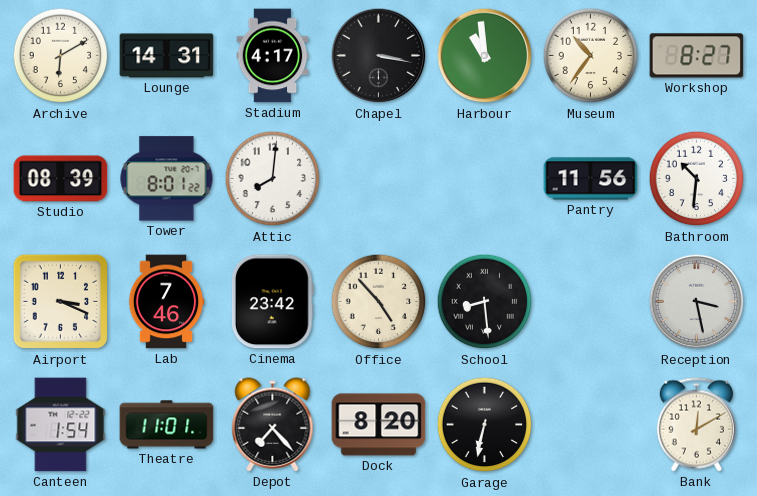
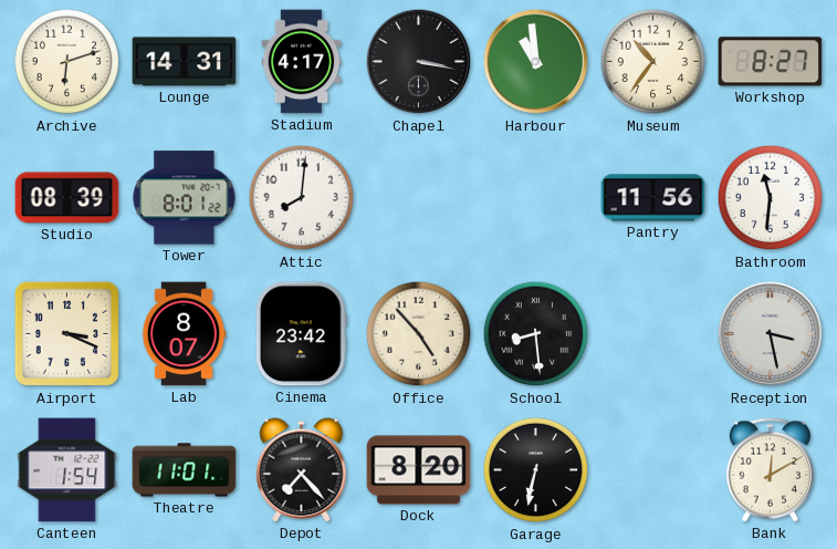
Archive: 6:10 -> 6:12 (67, 62)
Bathroom: 10:31 -> 11:31 (771, 198)
Lab: 7:46 -> 8:07 (184, 334)
